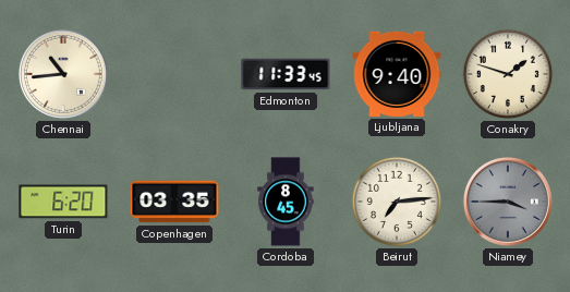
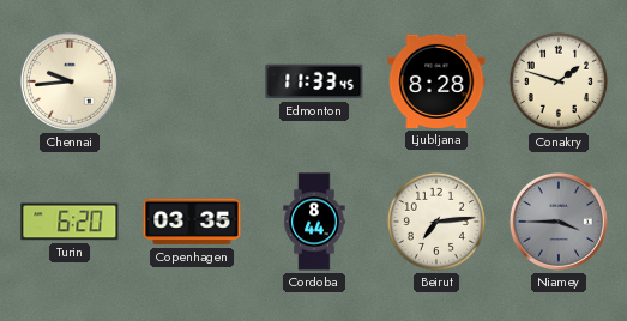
Chennai: 10:44 -> 9:44 (70, 81)
Ljubljana: 9:40 -> 8:28 (436, 81)
Cordoba: 8:45 -> 8:44 (314, 222)
